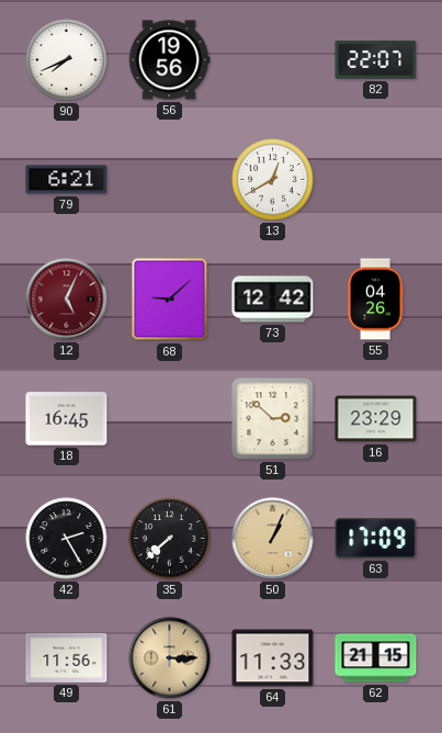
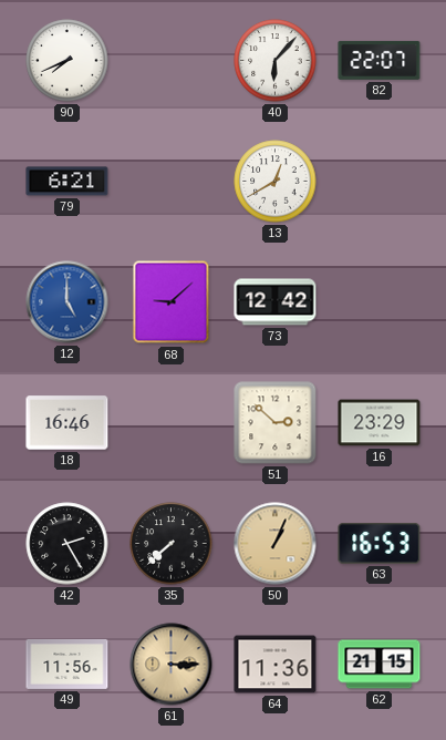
56: 19:56 -> none (169, 60)
40: none -> 6:07 (276, 61)
12: 5:04 -> 5:00 (68, 302)
12 dial: burgundy -> blue (68, 302)
55: 04:26 -> none (375, 300)
18: 16:45 -> 16:46 (68, 423)
63: 17:09 -> 16:53 (380, 544)
64: 11:33 -> 11:36 (276, 665)
